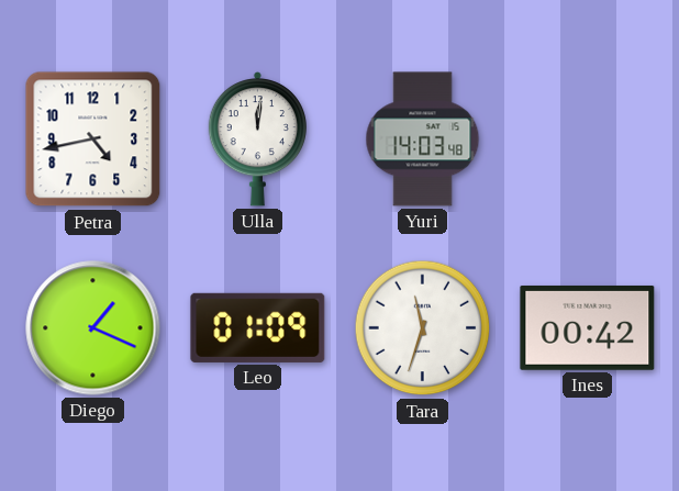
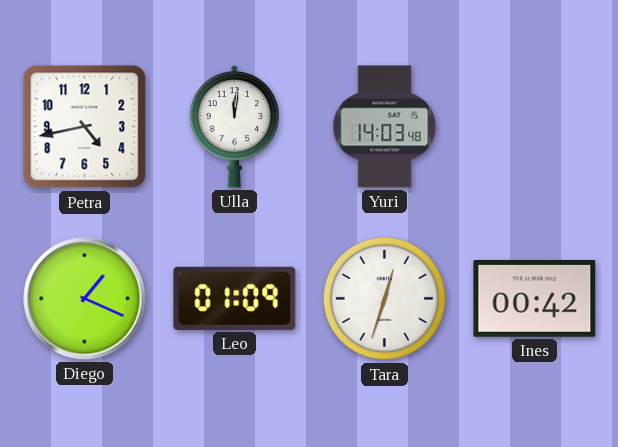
Tara: 11:33 -> 12:33 (385, 299)
